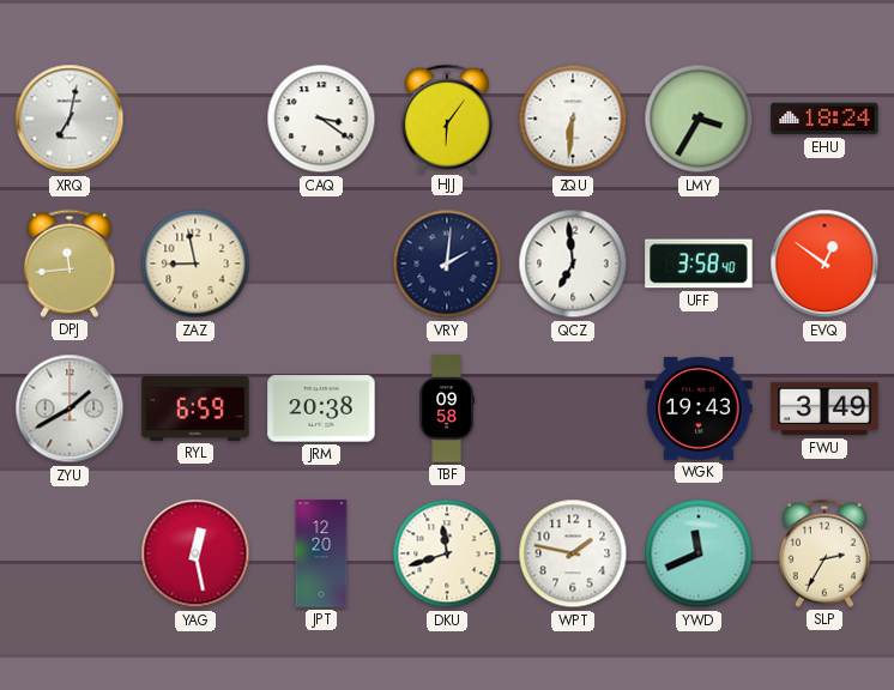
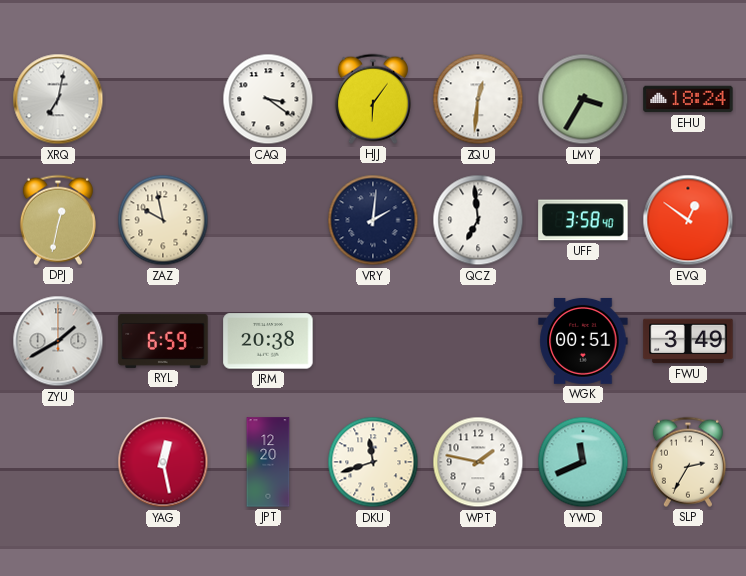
ZQU: 6:31 -> 12:31 (478, 99)
DPJ: 11:44 -> 12:32 (58, 220)
ZAZ: 8:58 -> 9:58 (163, 220)
TBF: 09:58 -> none (446, 408)
WGK: 19:43 -> 00:51 (583, 341)
